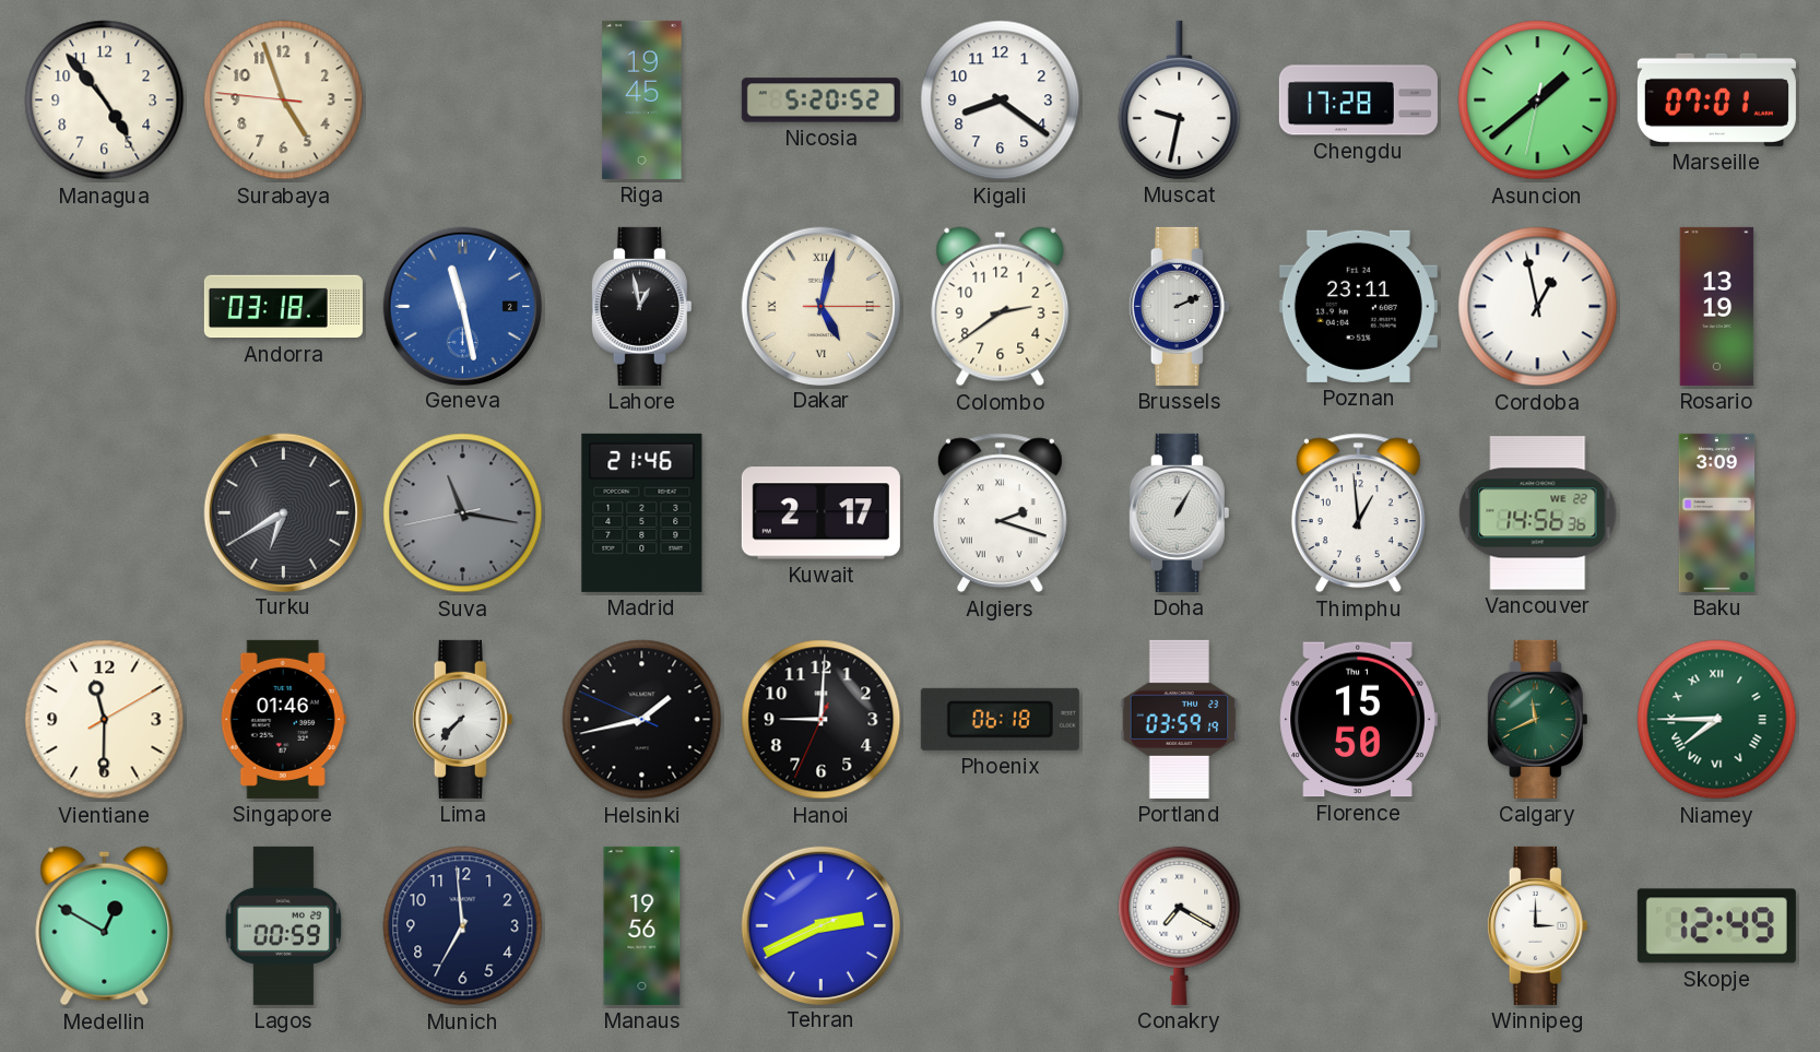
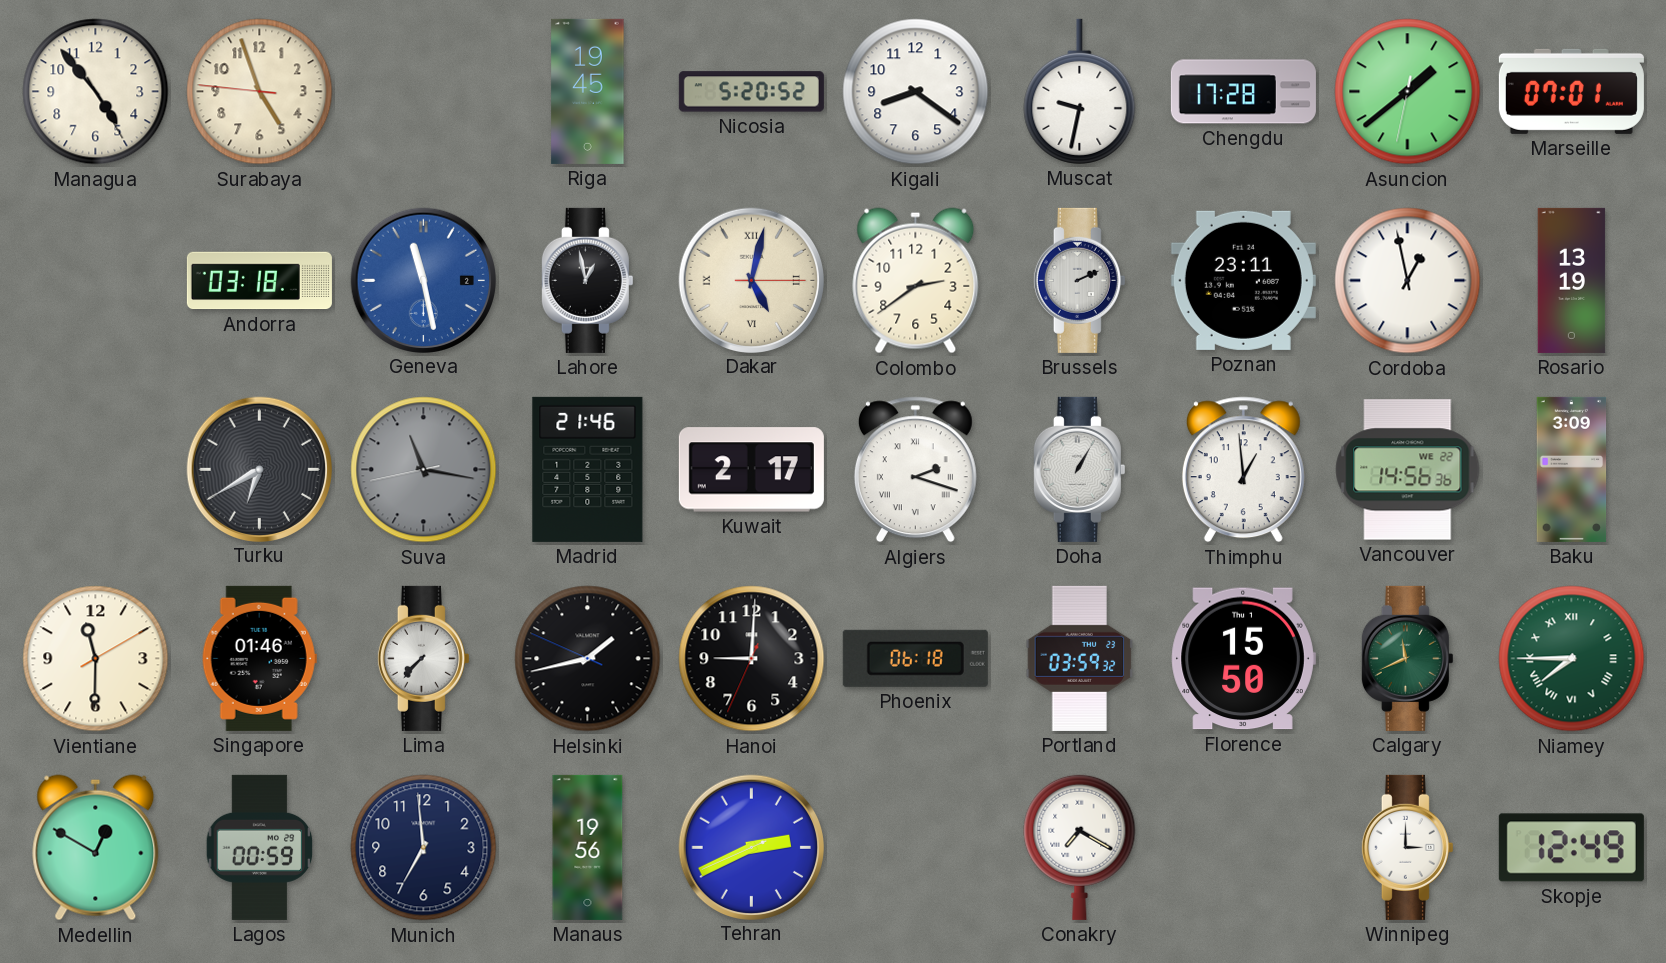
Portland: 03:59:19 -> 03:59:32 (1080, 658)
